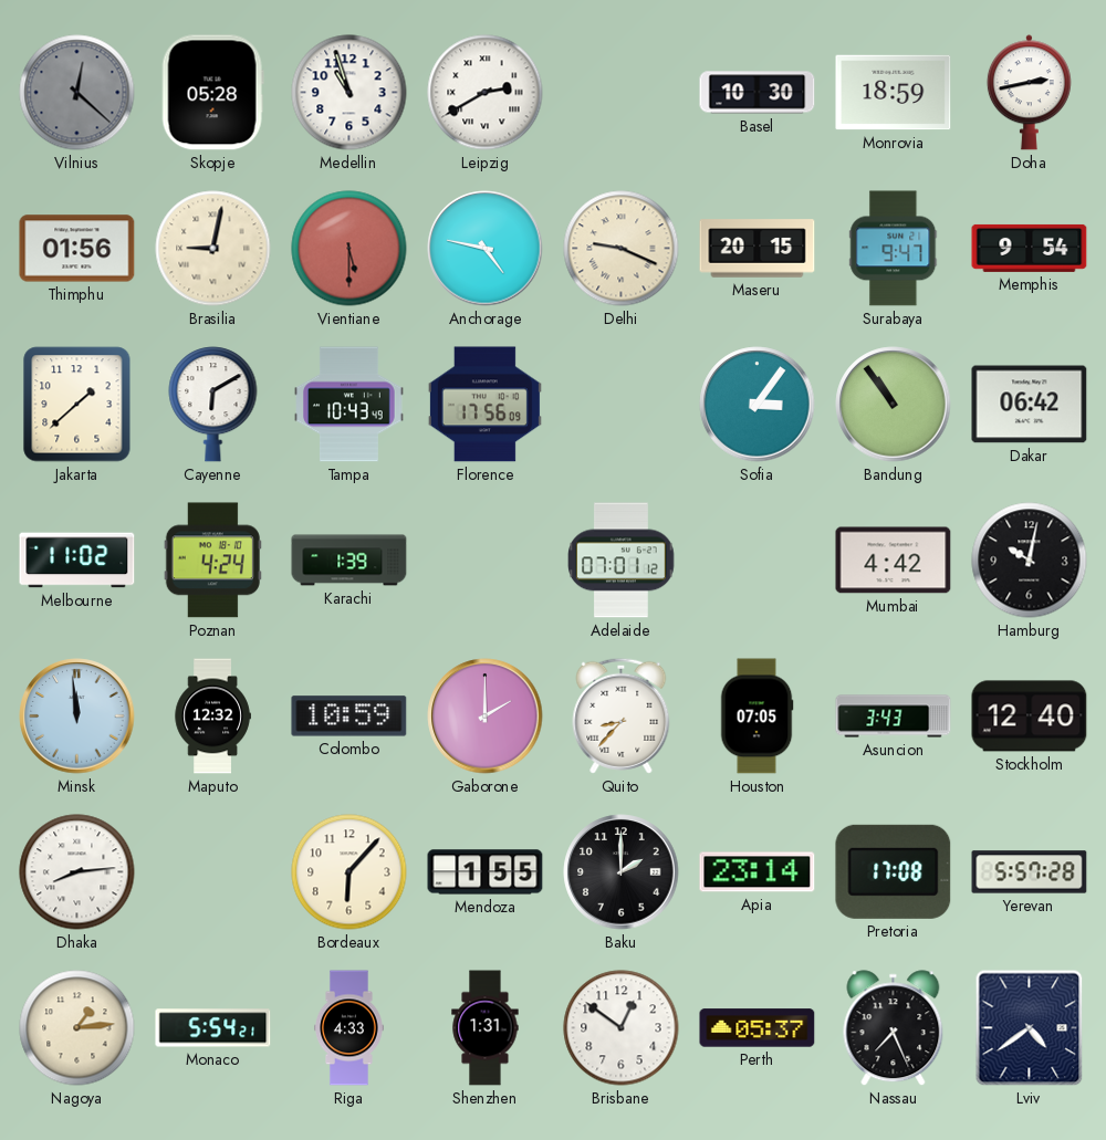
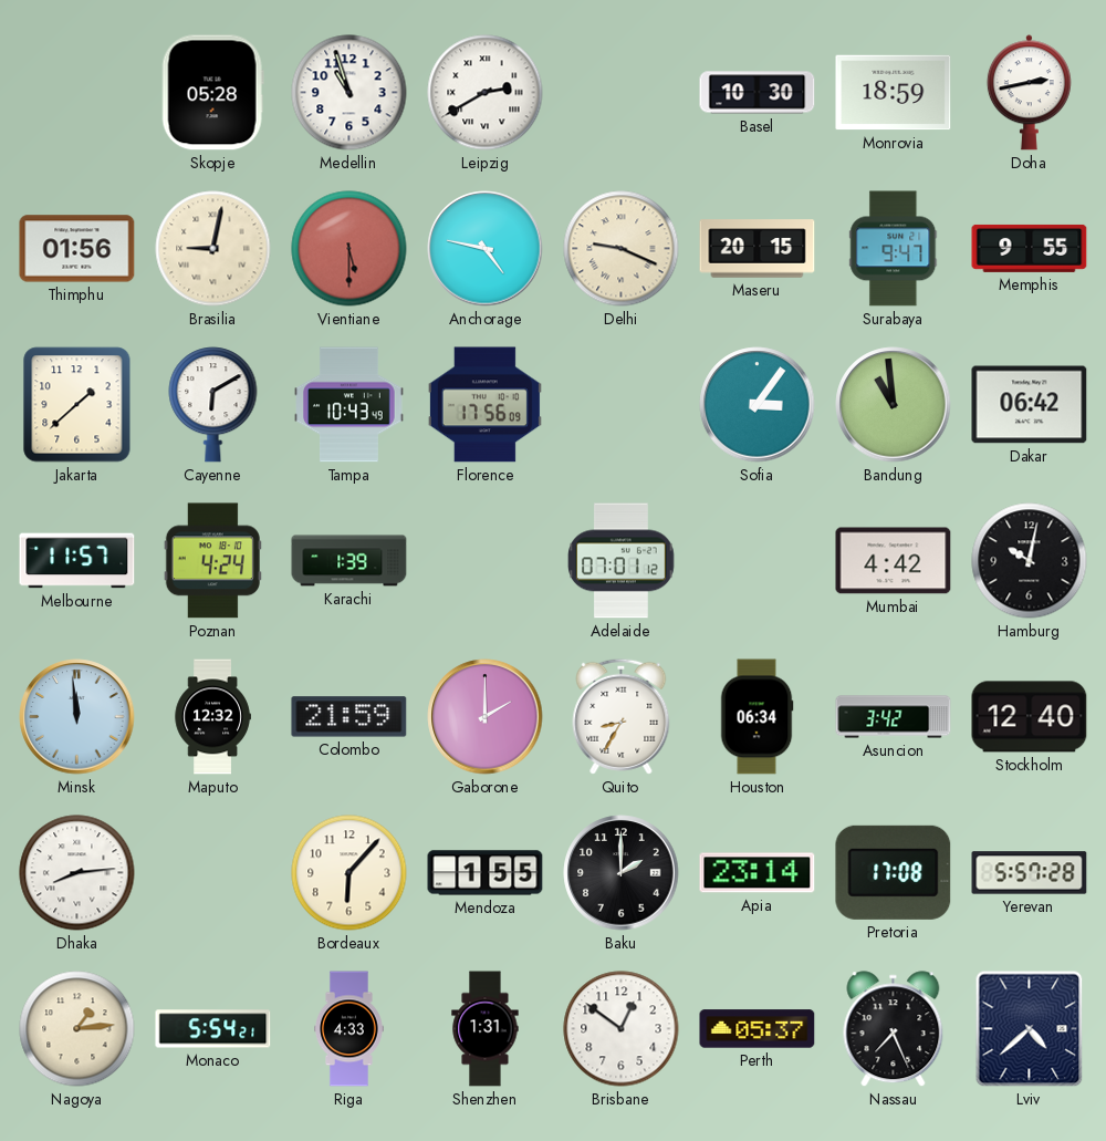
Vilnius: 12:22 -> none (77, 93)
Memphis: 9:54 -> 9:55 (1030, 248)
Bandung: 10:54 -> 10:59 (894, 405)
Melbourne: 11:02 -> 11:57 (77, 561)
Colombo: 10:59 -> 21:59 (349, 717)
Quito: 8:37 -> 8:35 (622, 716)
Houston: 07:05 -> 06:34 (757, 717)
Asuncion: 3:43 -> 3:42 (894, 717)
Lviv: 4:39 -> 4:38 (1030, 1029)
